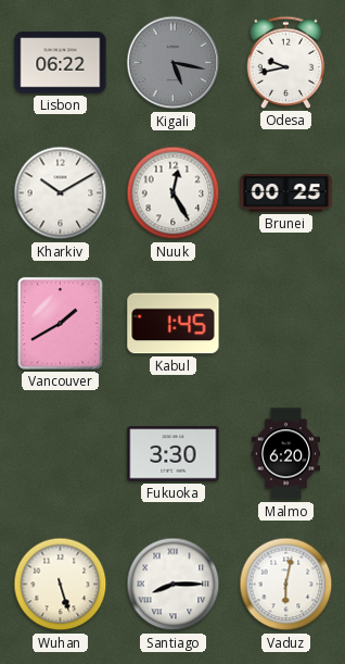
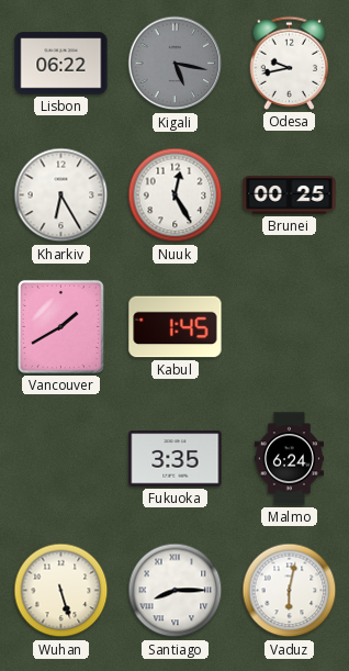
Kharkiv: 10:10 -> 6:25 (61, 195)
Fukuoka: 3:30 -> 3:35 (176, 459)
Malmo: 6:20 -> 6:24 (289, 459)
